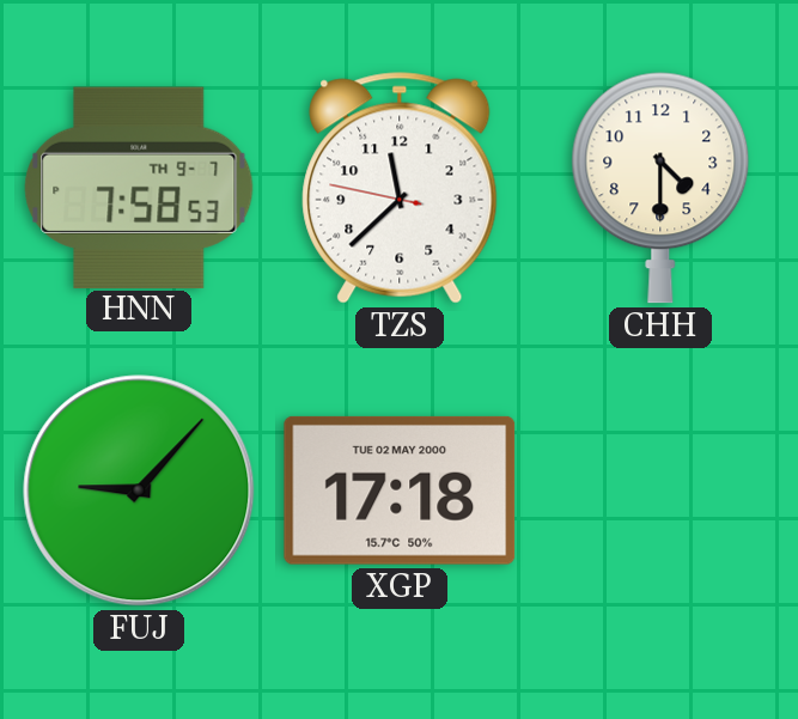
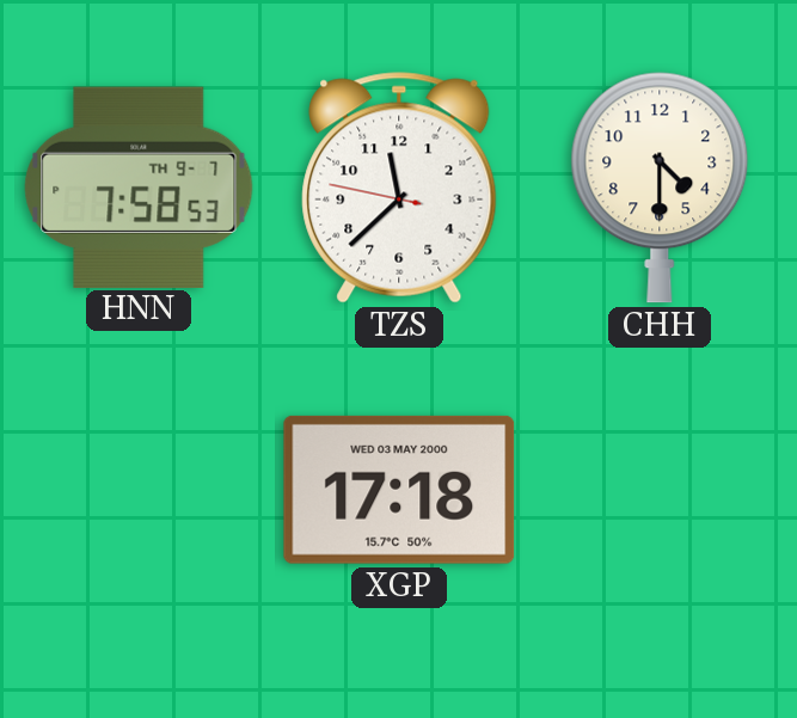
FUJ: 9:07 -> none (139, 490)
XGP date: TUE 02 MAY 2000 -> WED 03 MAY 2000 (399, 490)
